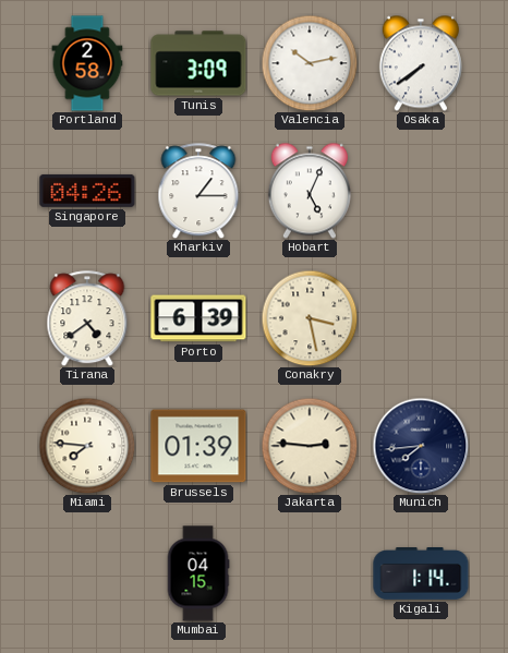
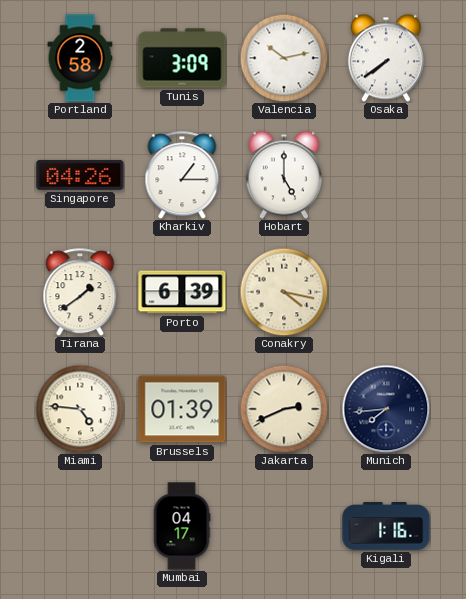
Hobart: 5:04 -> 5:00 (284, 175)
Tirana: 4:39 -> 1:39 (80, 292)
Conakry: 3:28 -> 4:17 (284, 292)
Miami: 7:46 -> 4:46 (80, 409)
Jakarta: 2:46 -> 2:41 (284, 409)
Mumbai: 04:15 -> 04:17 (182, 526)
Kigali: 1:14 -> 1:16 (386, 527)
